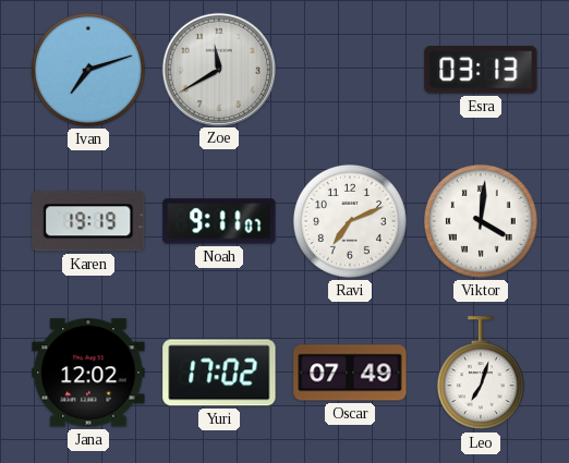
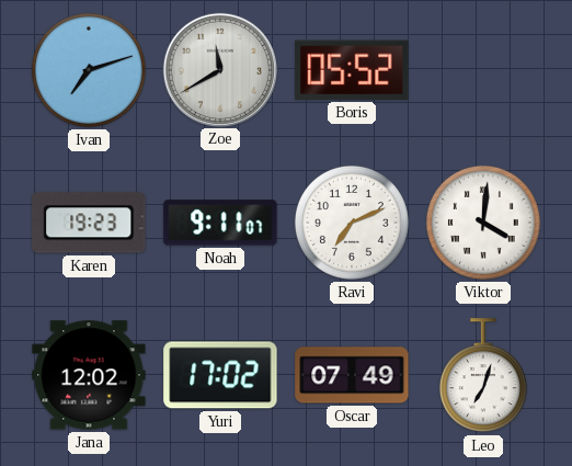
Boris: none -> 05:52 (352, 70)
Esra: 03:13 -> none (481, 70)
Karen: 19:19 -> 19:23 (89, 223)
